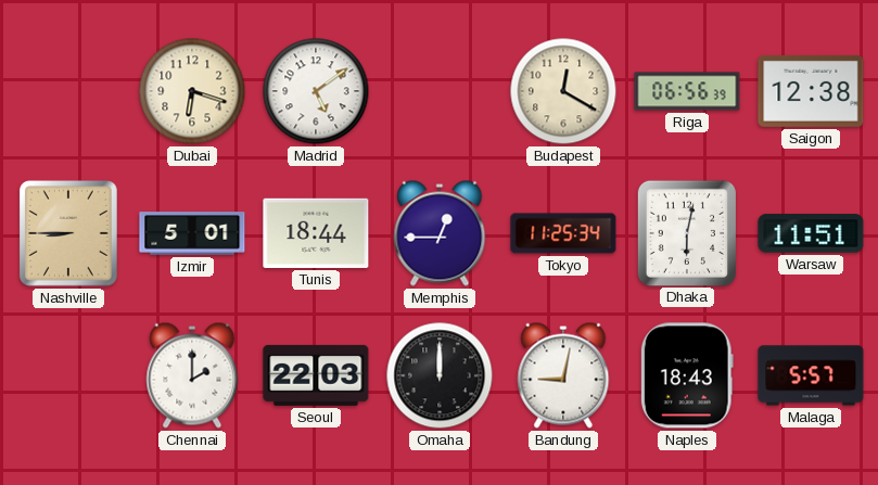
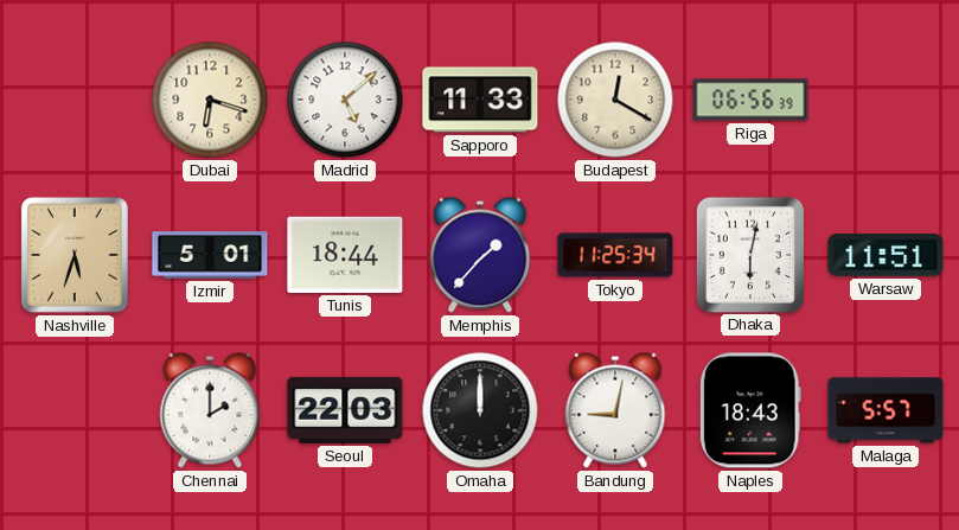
Madrid: 5:09 -> 5:08 (345, 100)
Sapporo: none -> 11:33 (480, 100)
Saigon: 12:38 -> none (811, 91)
Nashville: 8:45 -> 5:33 (76, 256)
Memphis: 12:45 -> 1:37 (480, 255)
